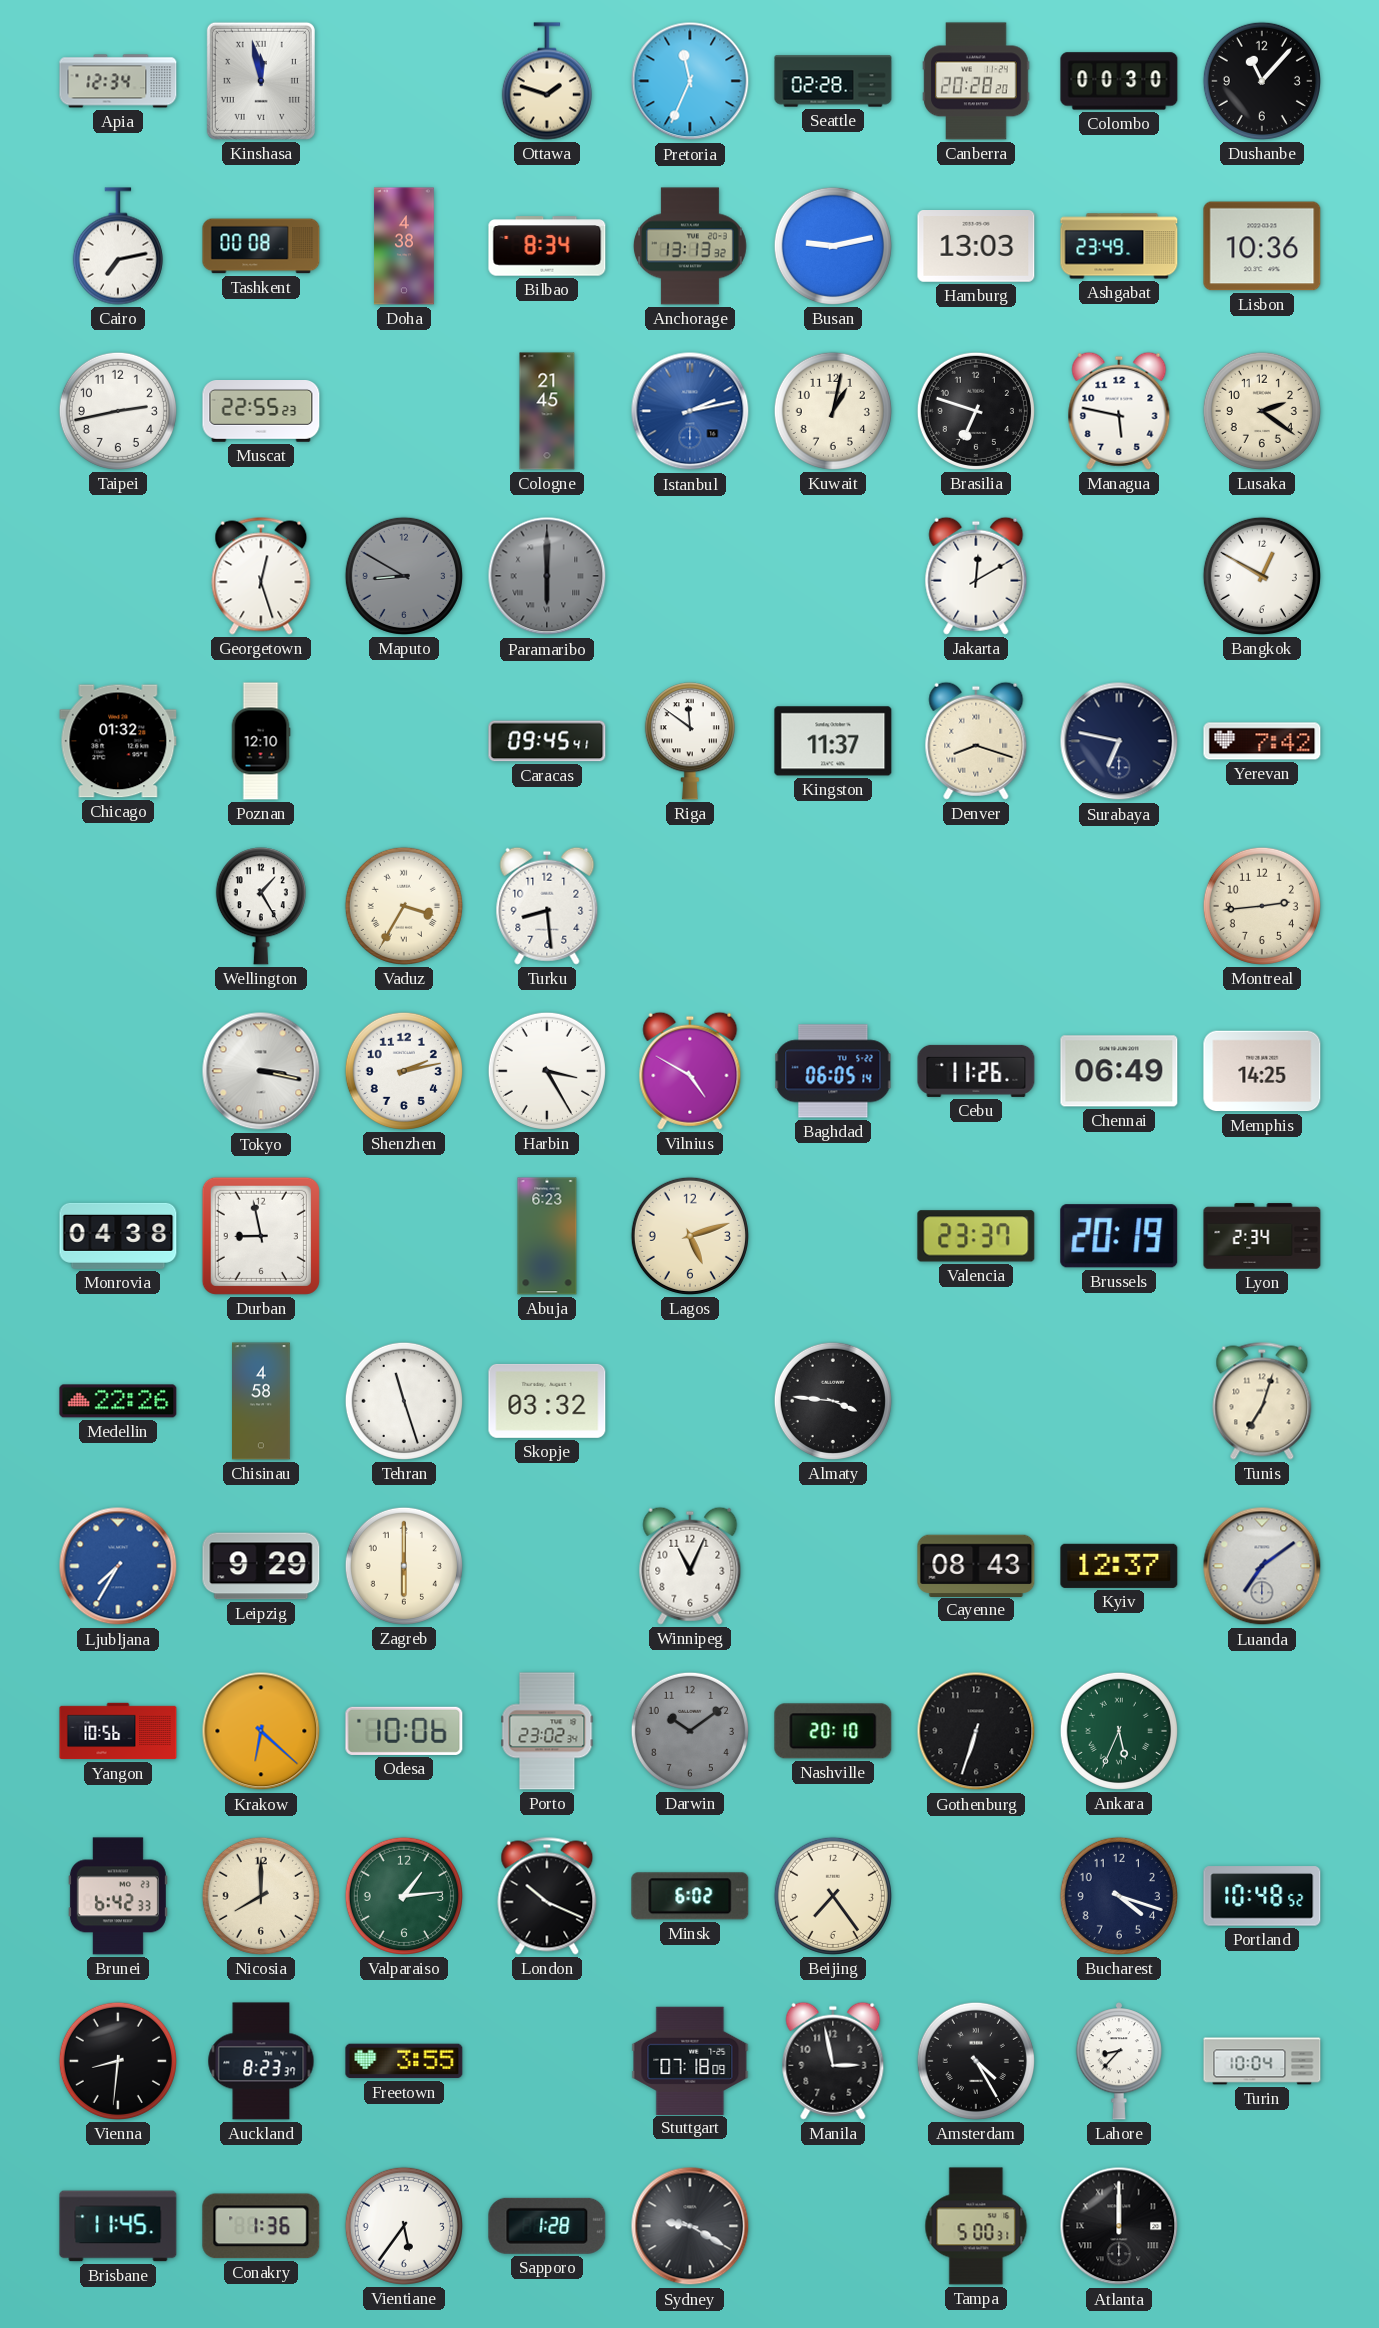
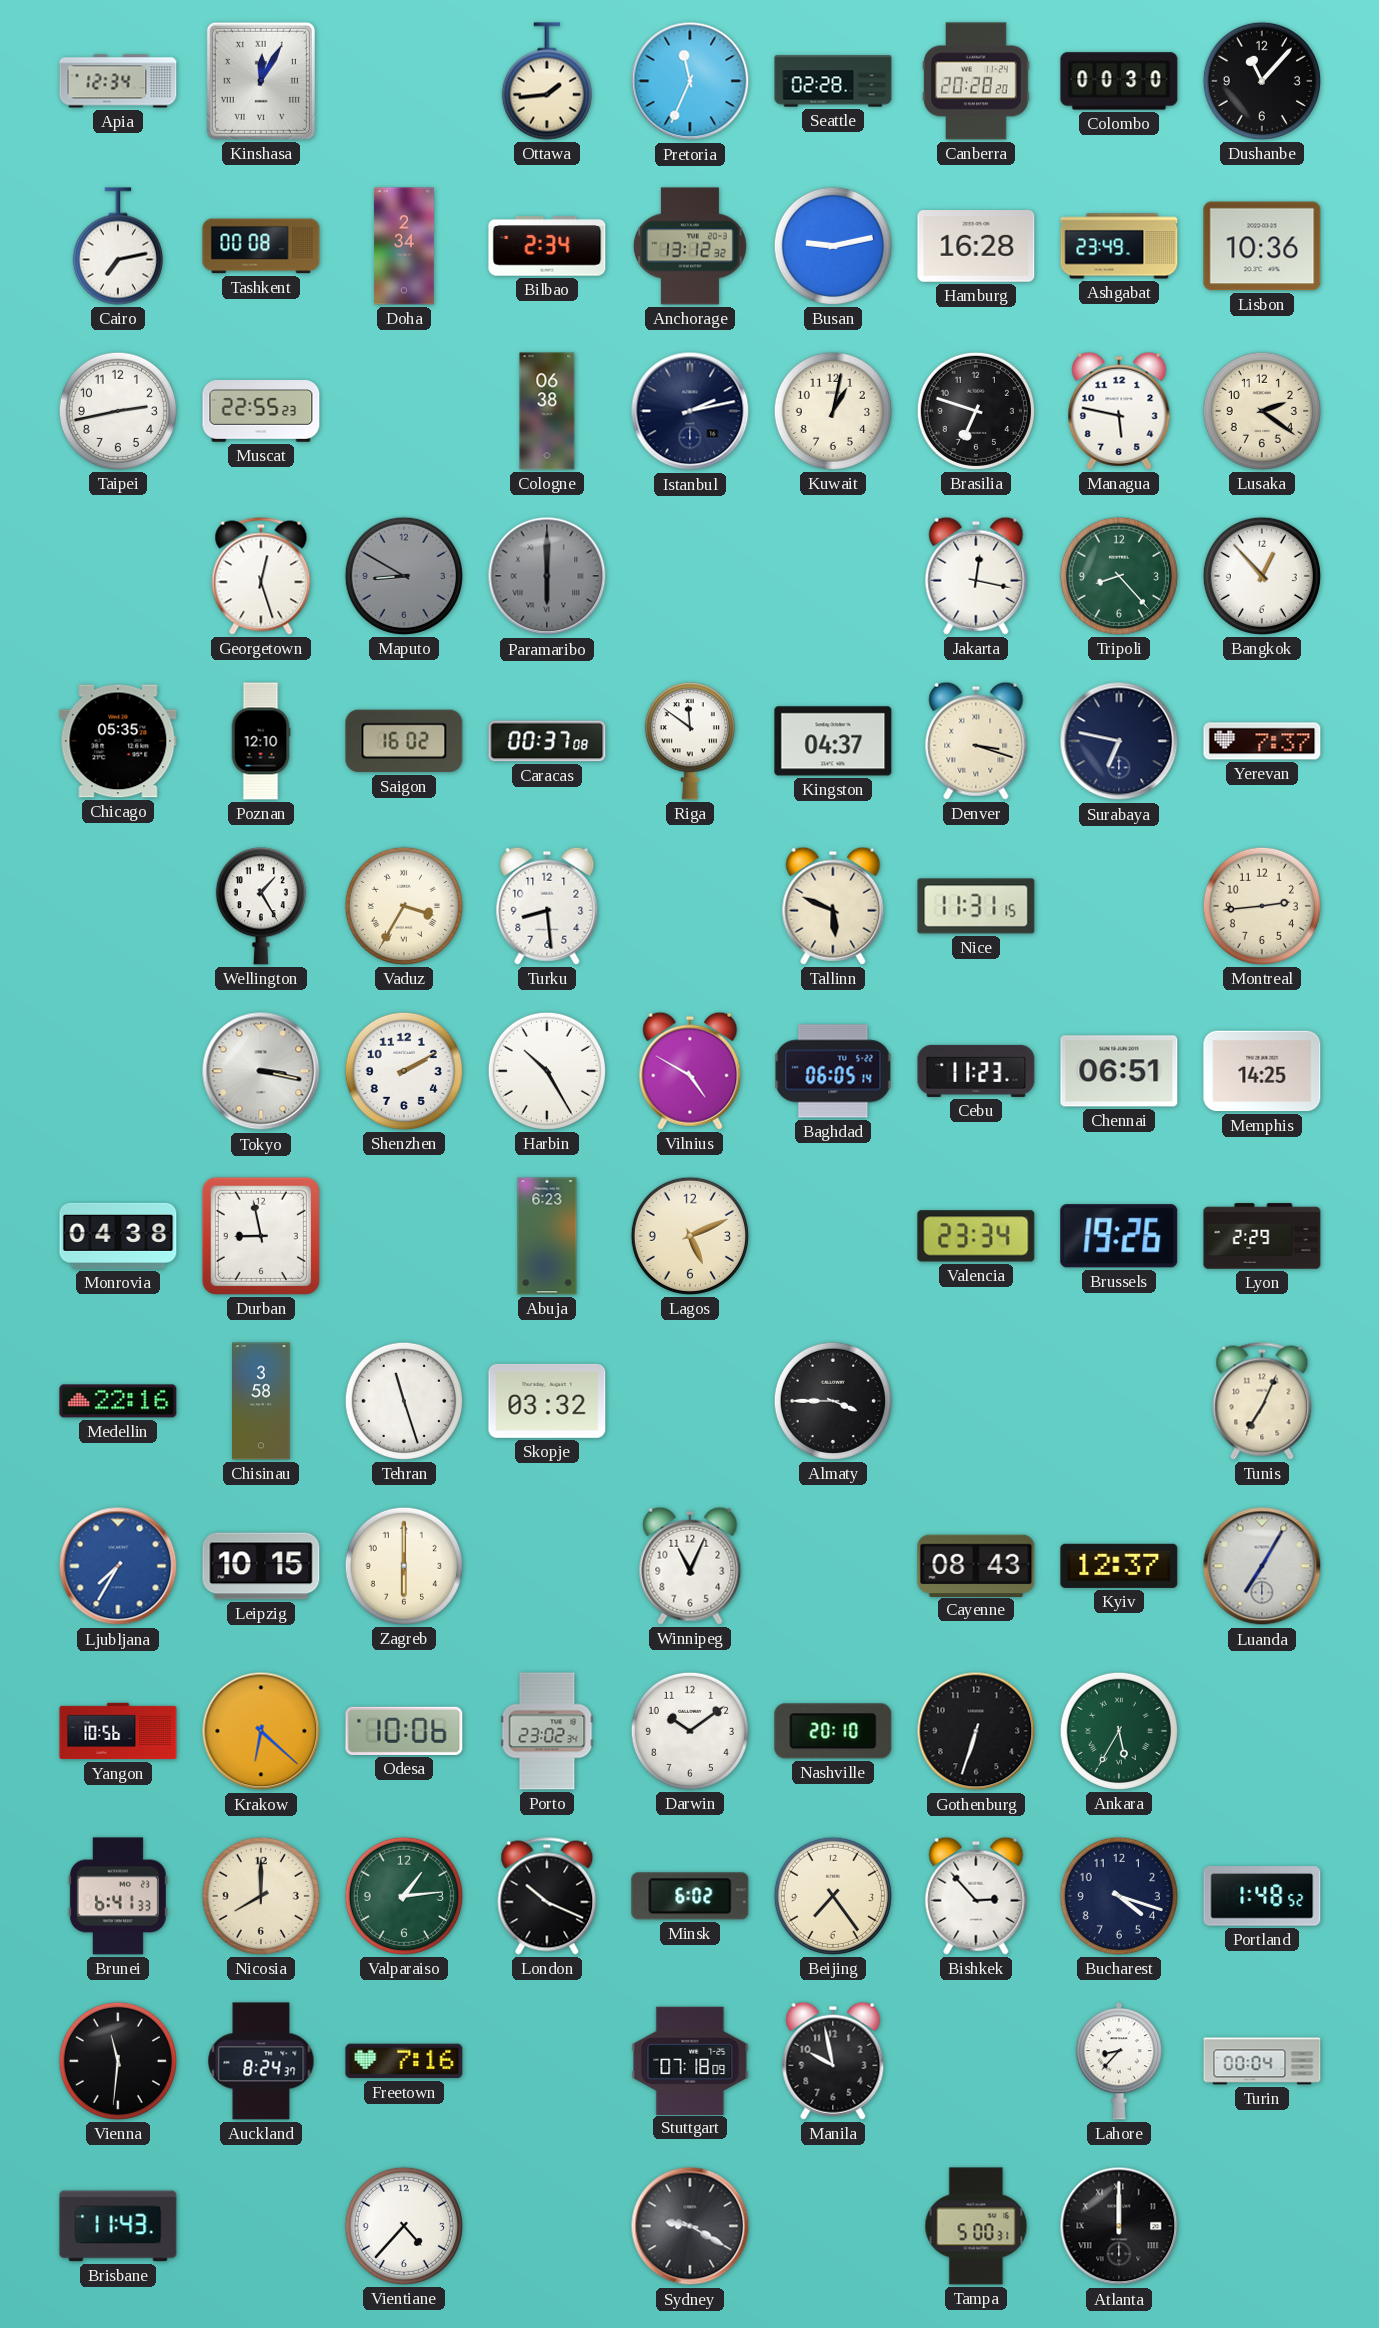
Kinshasa: 11:58 -> 12:05 (261, 81)
Ottawa: 1:48 -> 1:44 (547, 81)
Doha: 4:38 -> 2:34 (404, 246)
Bilbao: 8:34 -> 2:34 (547, 246)
Anchorage: 13:13 -> 13:12 (690, 246)
Hamburg: 13:03 -> 16:28 (976, 247)
Cologne: 21:45 -> 06:38 (547, 411)
Istanbul dial: blue -> navy (690, 411)
Jakarta: 12:10 -> 12:17 (976, 576)
Tripoli: none -> 8:23 (1119, 576)
Bangkok: 12:50 -> 12:53 (1262, 576)
Chicago: 01:32 -> 05:35 (118, 741)
Saigon: none -> 16:02 (404, 741)
Caracas: 09:45 -> 00:37 (547, 741)
Kingston: 11:37 -> 04:37 (833, 741)
Denver: 8:18 -> 3:18 (976, 741)
Yerevan: 7:42 -> 7:37 (1262, 741)
Tallinn: none -> 5:49 (833, 906)
Nice: none -> 11:31 (976, 906)
Shenzhen: 2:13 -> 2:10 (404, 1071)
Harbin: 3:25 -> 10:25 (547, 1071)
Cebu: 11:26 -> 11:23 (976, 1071)
Chennai: 06:49 -> 06:51 (1119, 1071)
Lagos: 5:12 -> 5:11 (690, 1236)
Valencia: 23:37 -> 23:34 (976, 1236)
Brussels: 20:19 -> 19:26 (1119, 1236)
Lyon: 2:34 -> 2:29 (1262, 1236)
Medellin: 22:26 -> 22:16 (118, 1401)
Chisinau: 4:58 -> 3:58 (261, 1401)
Almaty: 3:46 -> 3:45 (833, 1401)
Tunis: 7:03 -> 7:04 (1262, 1401)
Leipzig: 9:29 -> 10:15 (261, 1566)
Luanda: 7:09 -> 7:05 (1262, 1566)
Darwin dial: grey -> white (690, 1731)
Ankara: 5:34 -> 5:35 (1119, 1731)
Brunei: 6:42 -> 6:41 (118, 1896)
Bishkek: none -> 2:53 (976, 1896)
Portland: 10:48 -> 1:48 (1262, 1896)
Vienna: 8:31 -> 11:31 (118, 2061)
Auckland: 8:23 -> 8:24 (261, 2061)
Freetown: 3:55 -> 7:16 (404, 2061)
Manila: 2:58 -> 9:58 (833, 2061)
Amsterdam: 4:25 -> none (976, 2061)
Turin: 10:04 -> 00:04 (1262, 2061)
Brisbane: 11:45 -> 11:43 (118, 2226)
Conakry: 1:36 -> none (261, 2226)
Vientiane: 5:36 -> 4:37 (404, 2226)
Sapporo: 1:28 -> none (547, 2226)
